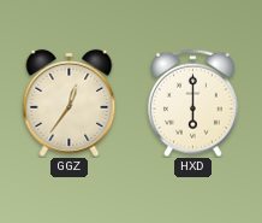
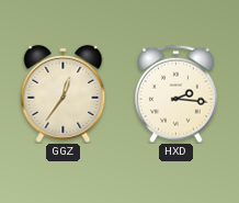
HXD: 6:00 -> 2:16 (175, 93)
